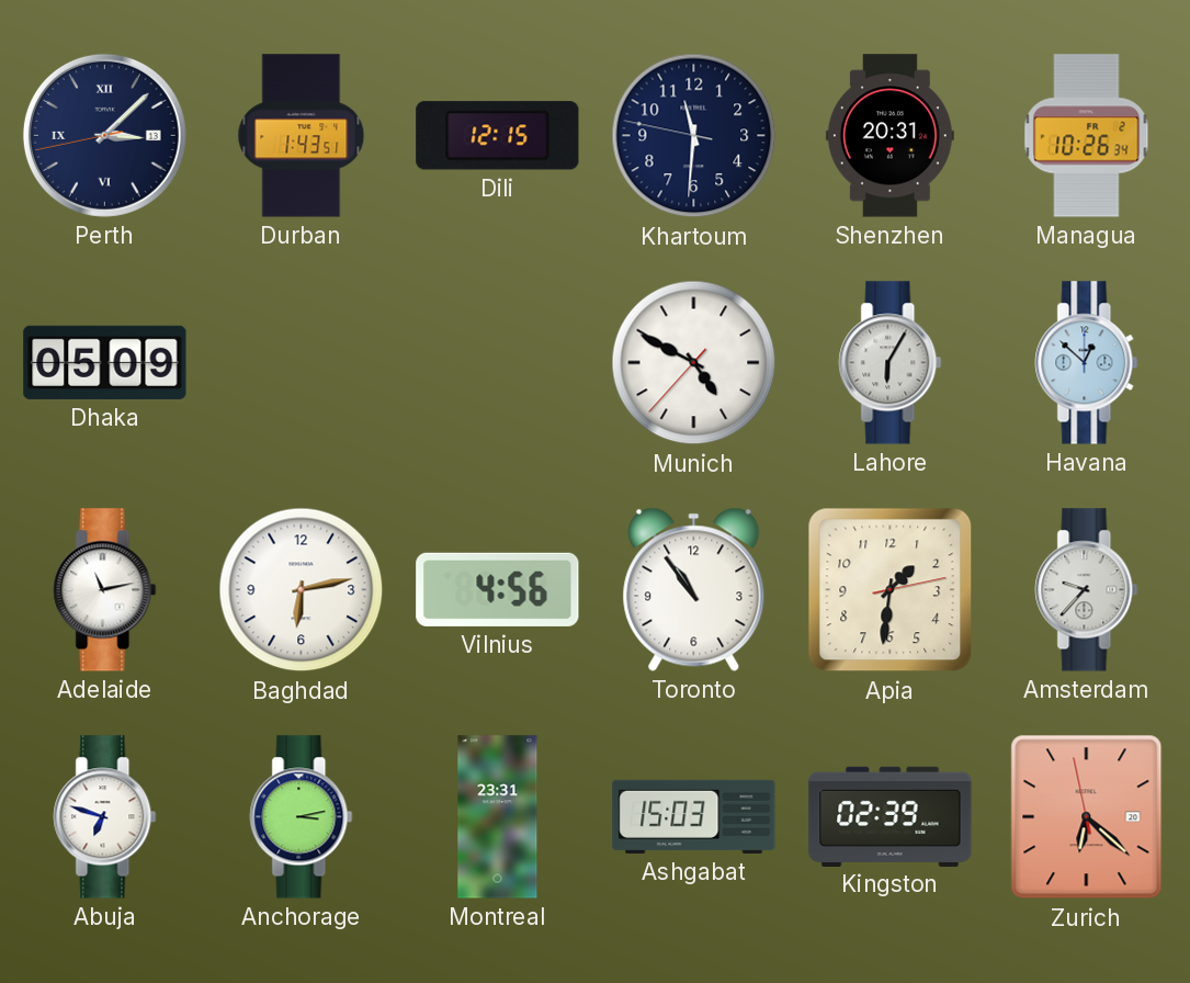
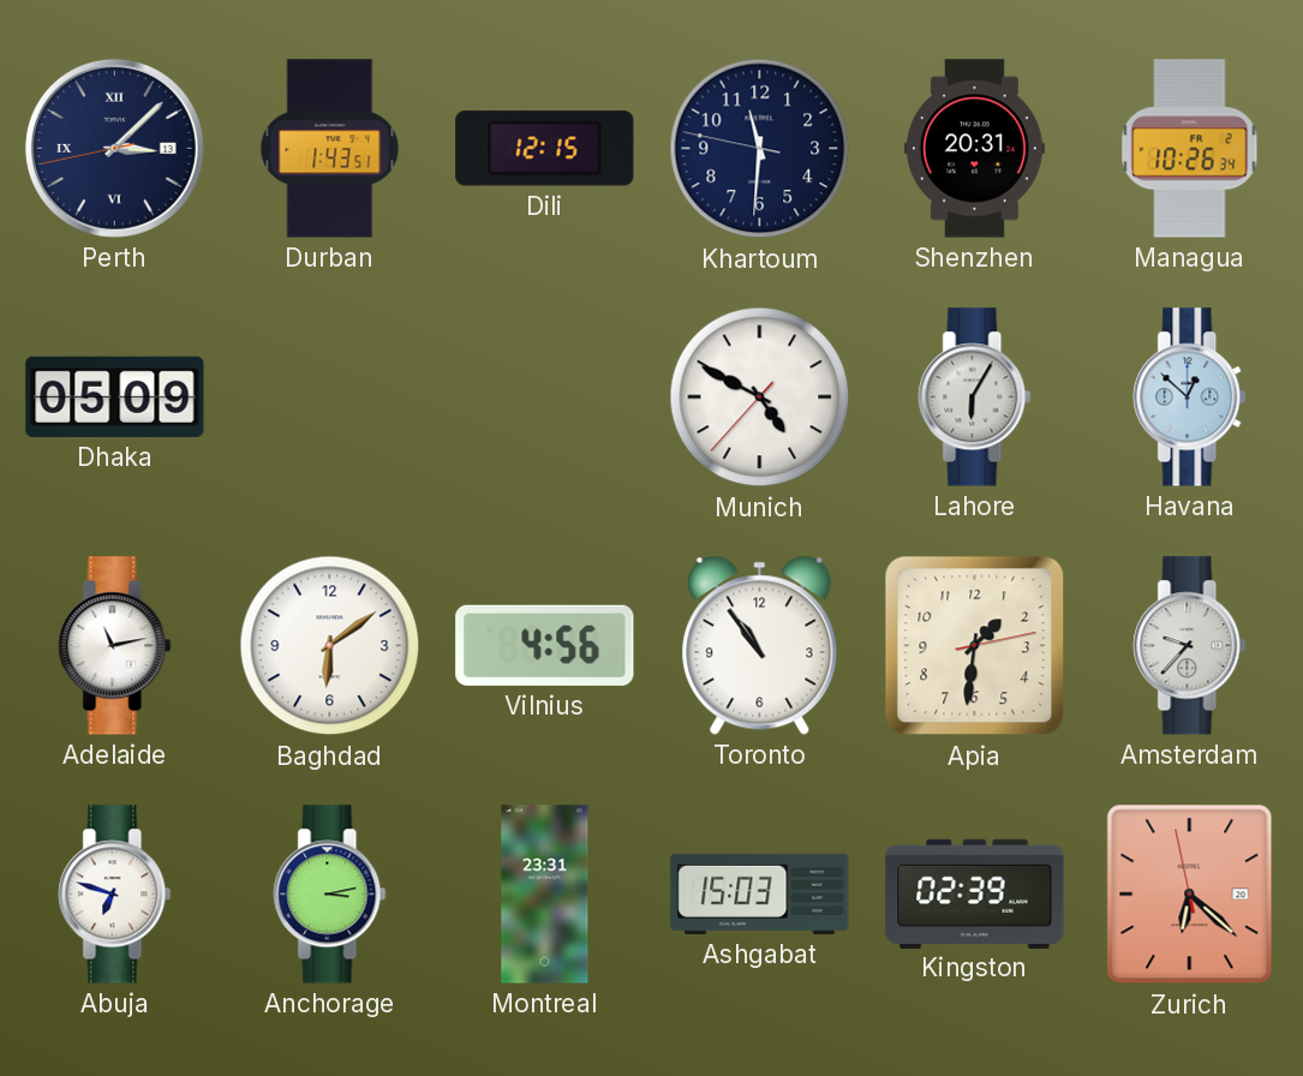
Baghdad: 6:13 -> 6:09 (330, 646)
